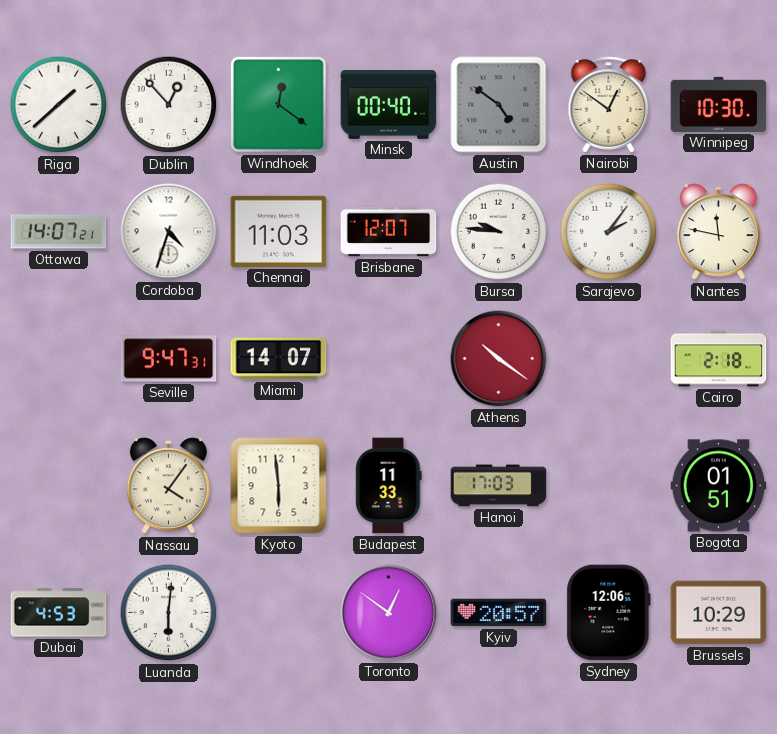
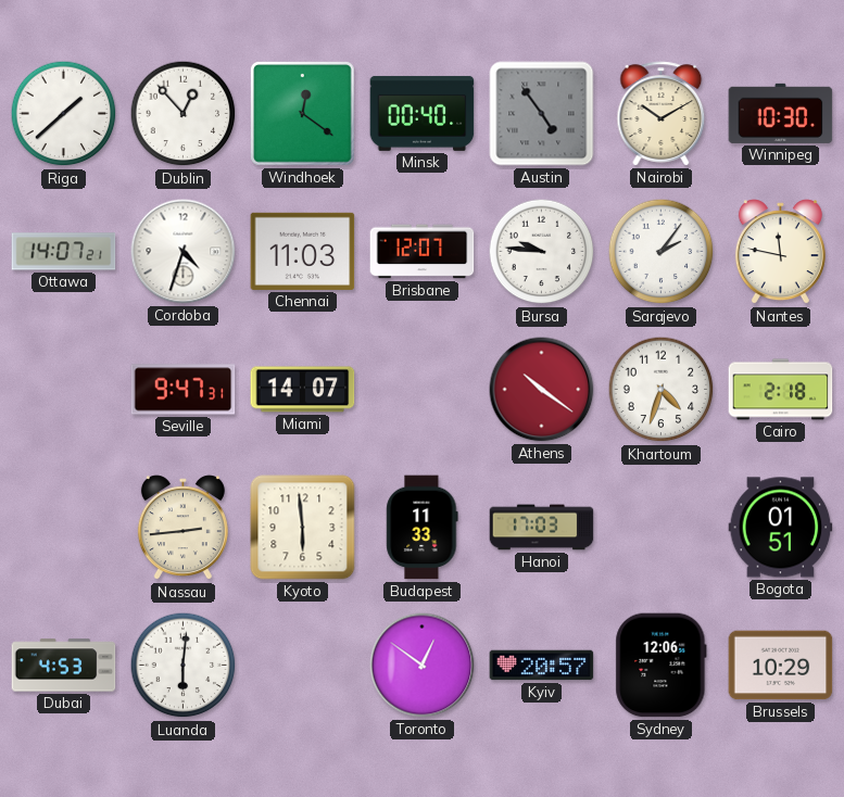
Austin: 4:51 -> 4:54 (542, 114)
Nairobi: 12:51 -> 10:10 (662, 114)
Khartoum: none -> 4:33 (662, 390)
Nassau: 4:06 -> 2:44 (182, 528)
